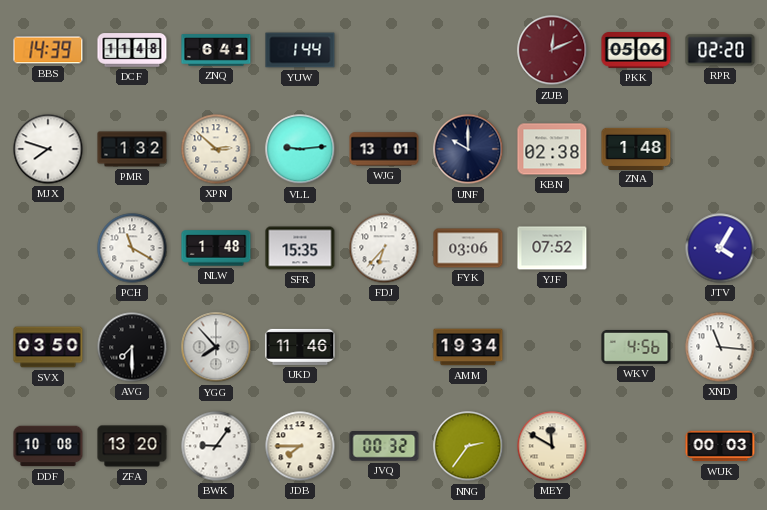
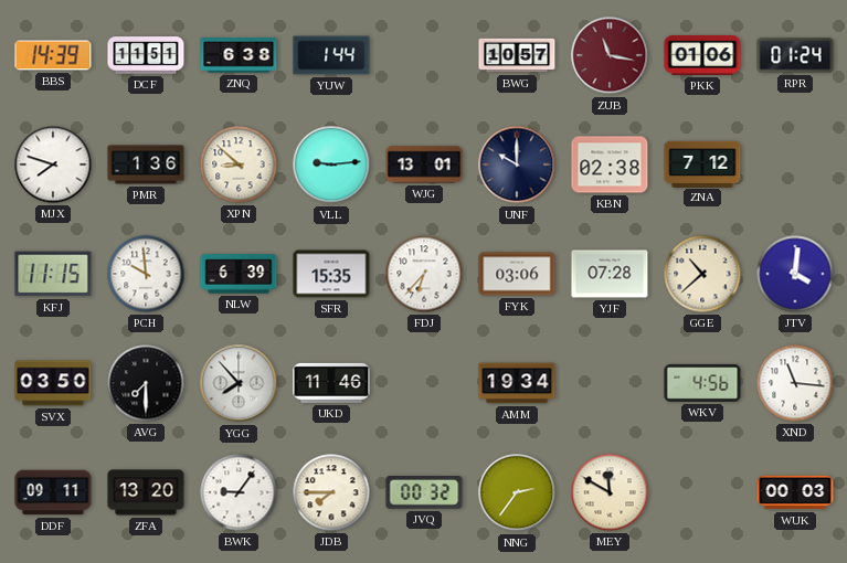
DCF: 11:48 -> 11:51 (146, 55)
ZNQ: 6:41 -> 6:38 (239, 55)
BWG: none -> 10:57 (517, 55)
ZUB: 12:11 -> 11:17 (610, 55)
PKK: 05:06 -> 01:06 (702, 56)
RPR: 02:20 -> 01:24 (795, 55)
PMR: 1:32 -> 1:36 (146, 164)
XPN: 2:52 -> 8:52 (239, 164)
ZNA: 1:48 -> 7:12 (702, 163)
KFJ: none -> 11:15 (53, 274)
PCH: 11:20 -> 9:59 (146, 274)
NLW: 1:48 -> 6:39 (239, 274)
YJF: 07:52 -> 07:28 (610, 274)
GGE: none -> 10:38 (702, 274)
JTV: 4:05 -> 4:01 (795, 274)
DDF: 10:08 -> 09:11 (53, 492)
